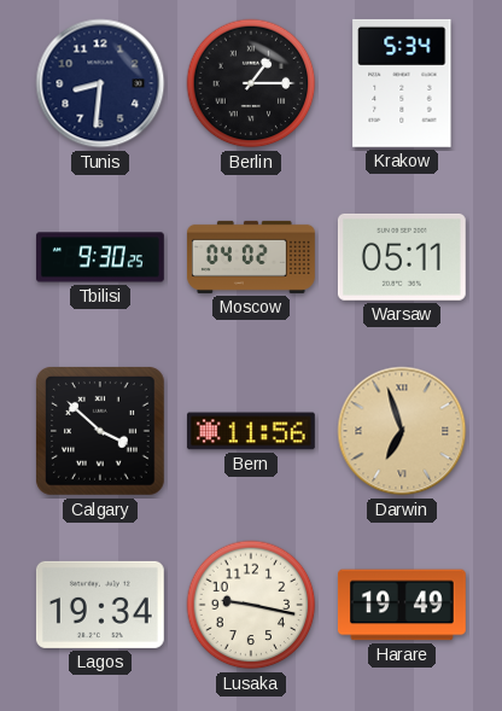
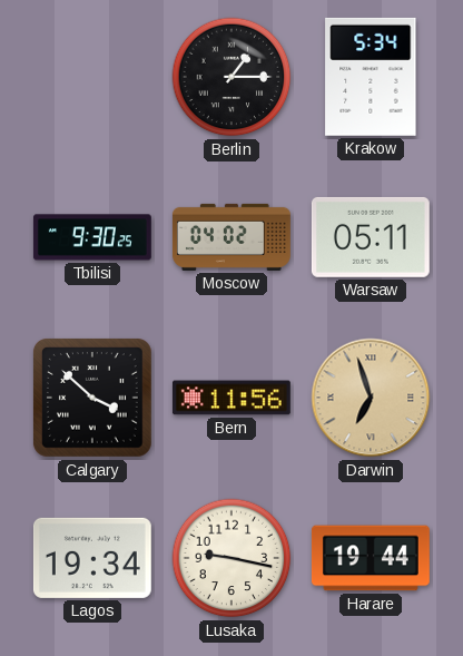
Tunis: 8:31 -> none (100, 83)
Harare: 19:49 -> 19:44 (371, 558)
